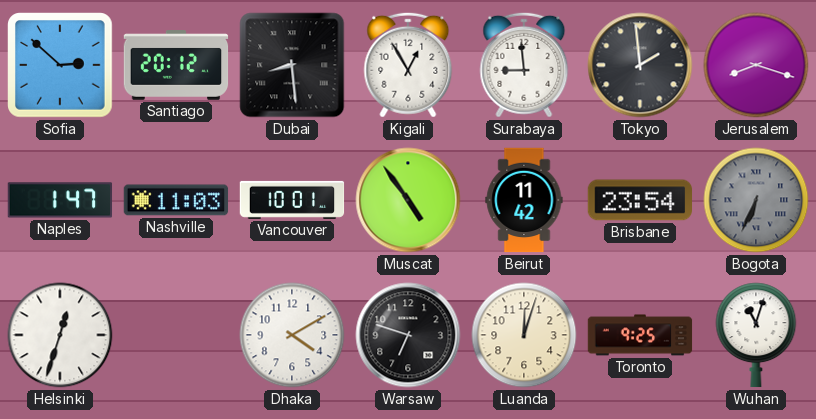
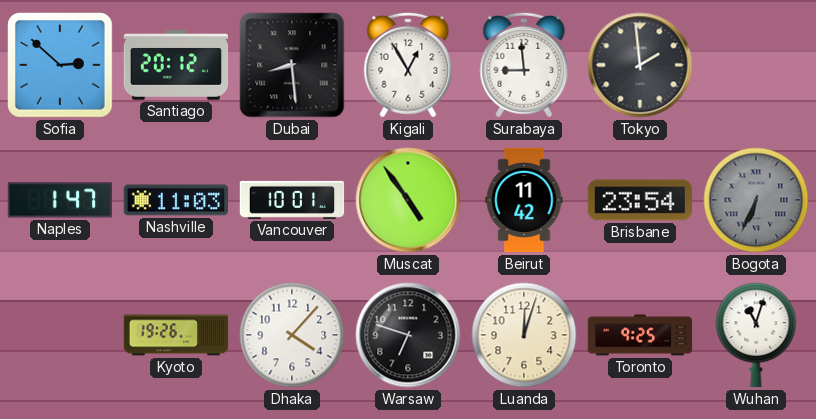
Jerusalem: 8:18 -> none (756, 65)
Helsinki: 12:33 -> none (60, 335)
Kyoto: none -> 19:26 (176, 335)
Dhaka: 4:10 -> 4:07 (292, 335)
